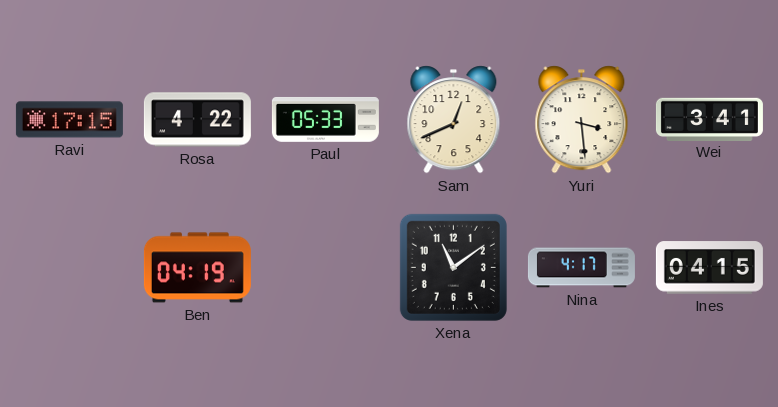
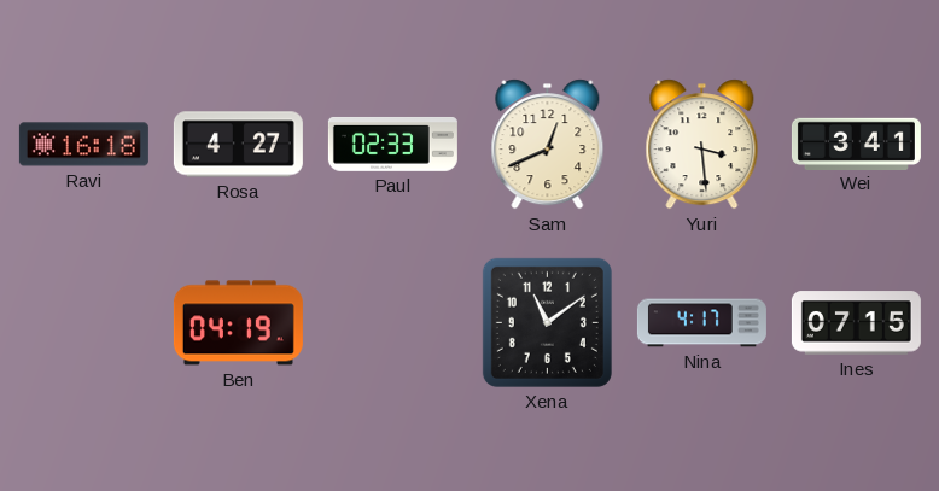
Ravi: 17:15 -> 16:18 (83, 145)
Rosa: 4:22 -> 4:27 (238, 145)
Paul: 05:33 -> 02:33 (392, 144)
Ines: 04:15 -> 07:15 (856, 323)
